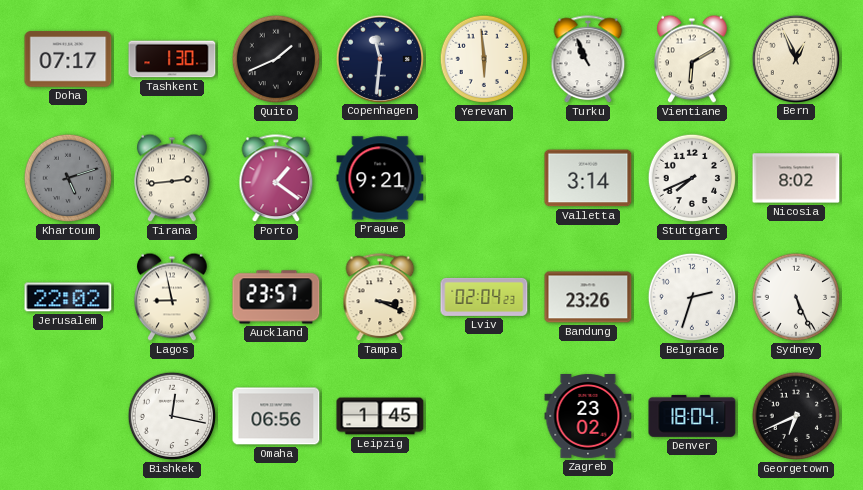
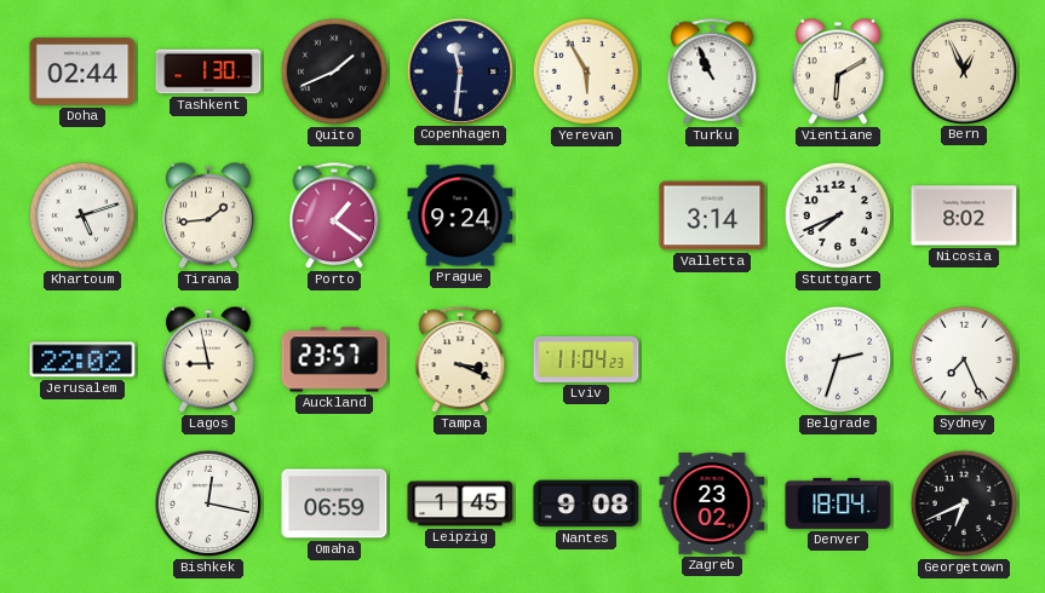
Doha: 07:17 -> 02:44 (82, 71)
Yerevan: 5:59 -> 5:55 (586, 71)
Khartoum dial: grey -> white (82, 215)
Tirana: 2:44 -> 1:44 (209, 215)
Prague: 9:21 -> 9:24 (460, 215)
Lviv: 02:04 -> 11:04 (586, 359)
Bandung: 23:26 -> none (588, 297)
Sydney: 5:26 -> 7:26 (964, 359)
Omaha: 06:56 -> 06:59 (334, 503)
Nantes: none -> 9:08 (586, 503)
